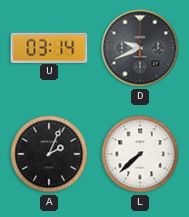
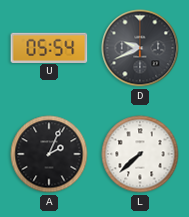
U: 03:14 -> 05:54 (49, 47)
